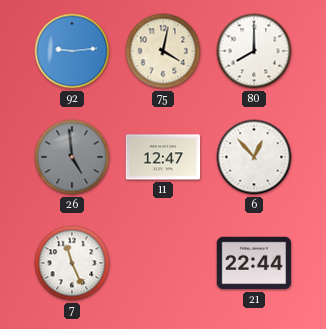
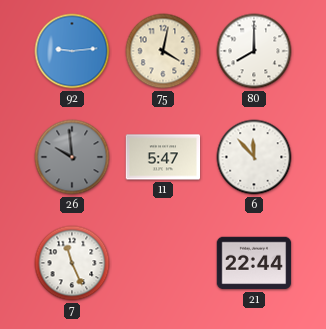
26: 4:59 -> 9:59 (72, 157)
11: 12:47 -> 5:47 (163, 157)
6: 12:53 -> 11:53 (254, 157)
